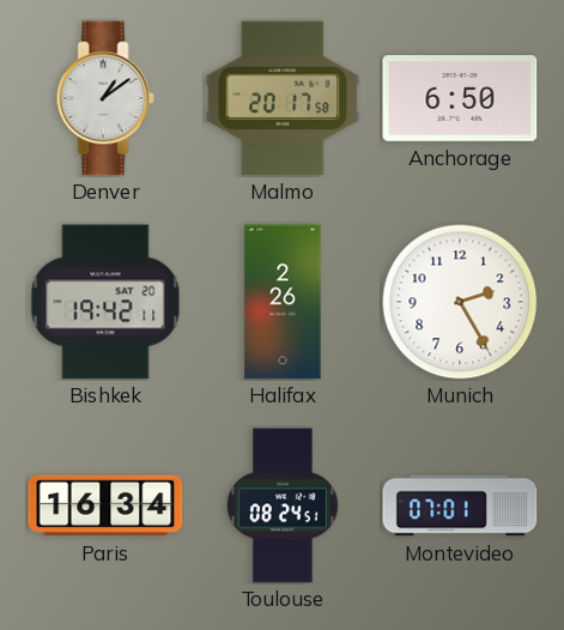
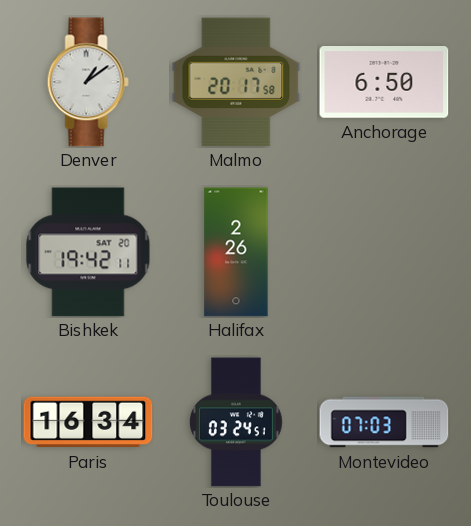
Munich: 2:25 -> none (460, 302)
Toulouse: 08:24 -> 03:24 (236, 422)
Montevideo: 07:01 -> 07:03 (384, 422)
